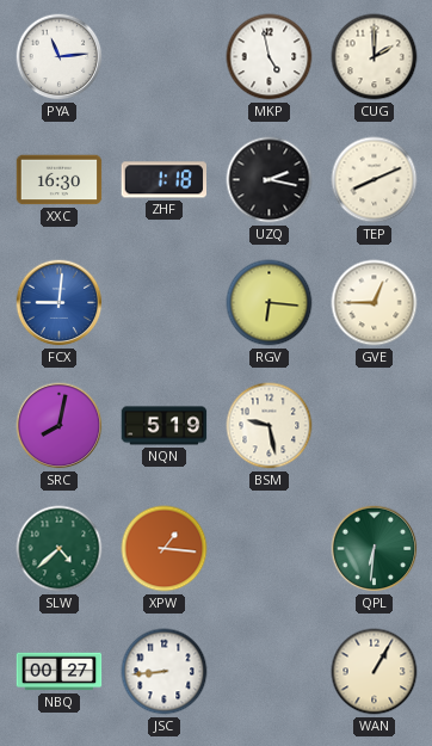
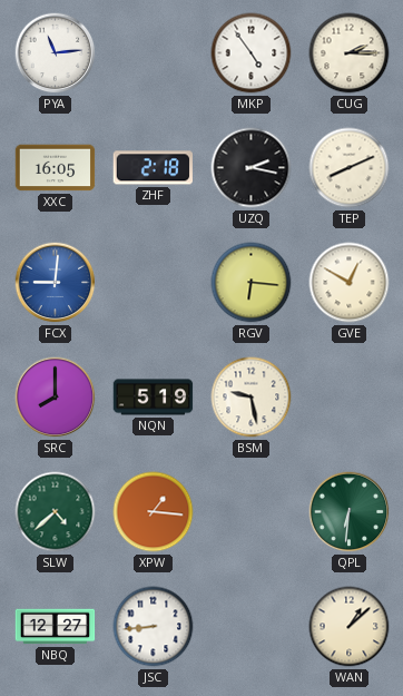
MKP: 4:58 -> 4:54 (252, 53)
CUG: 2:00 -> 2:15 (350, 53)
XXC: 16:30 -> 16:05 (56, 168)
ZHF: 1:18 -> 2:18 (154, 168)
GVE: 12:45 -> 12:50 (350, 283)
SRC: 8:02 -> 8:00 (56, 398)
NBQ: 00:27 -> 12:27 (56, 627)
WAN: 1:05 -> 1:08 (350, 627)
